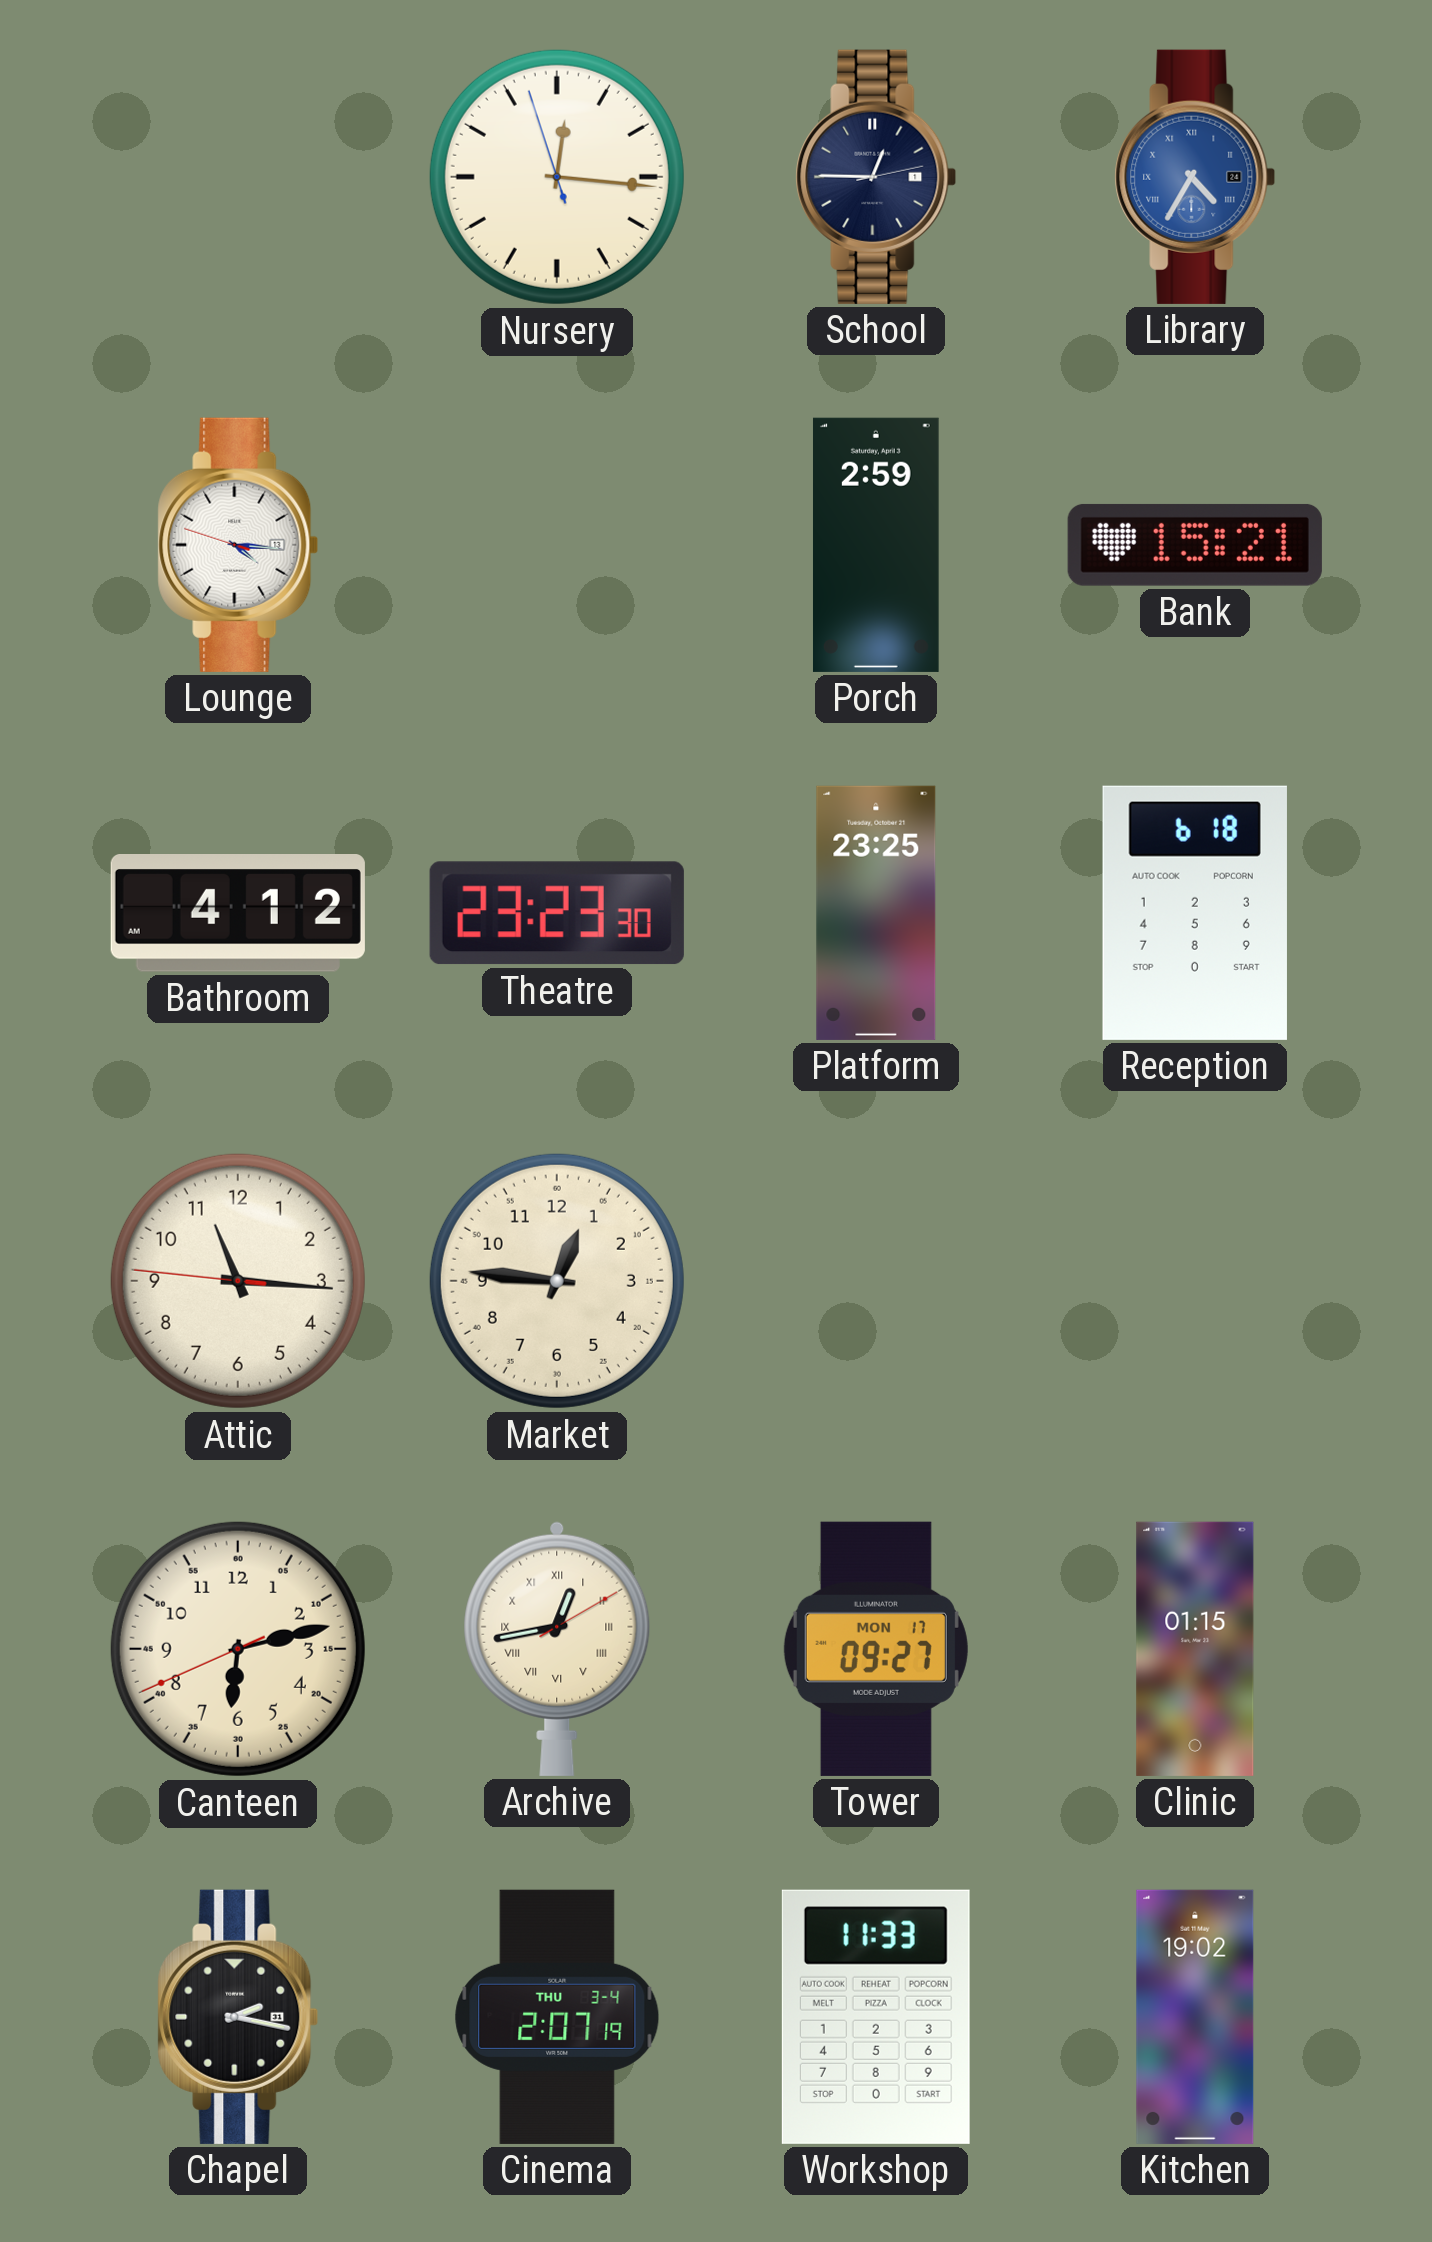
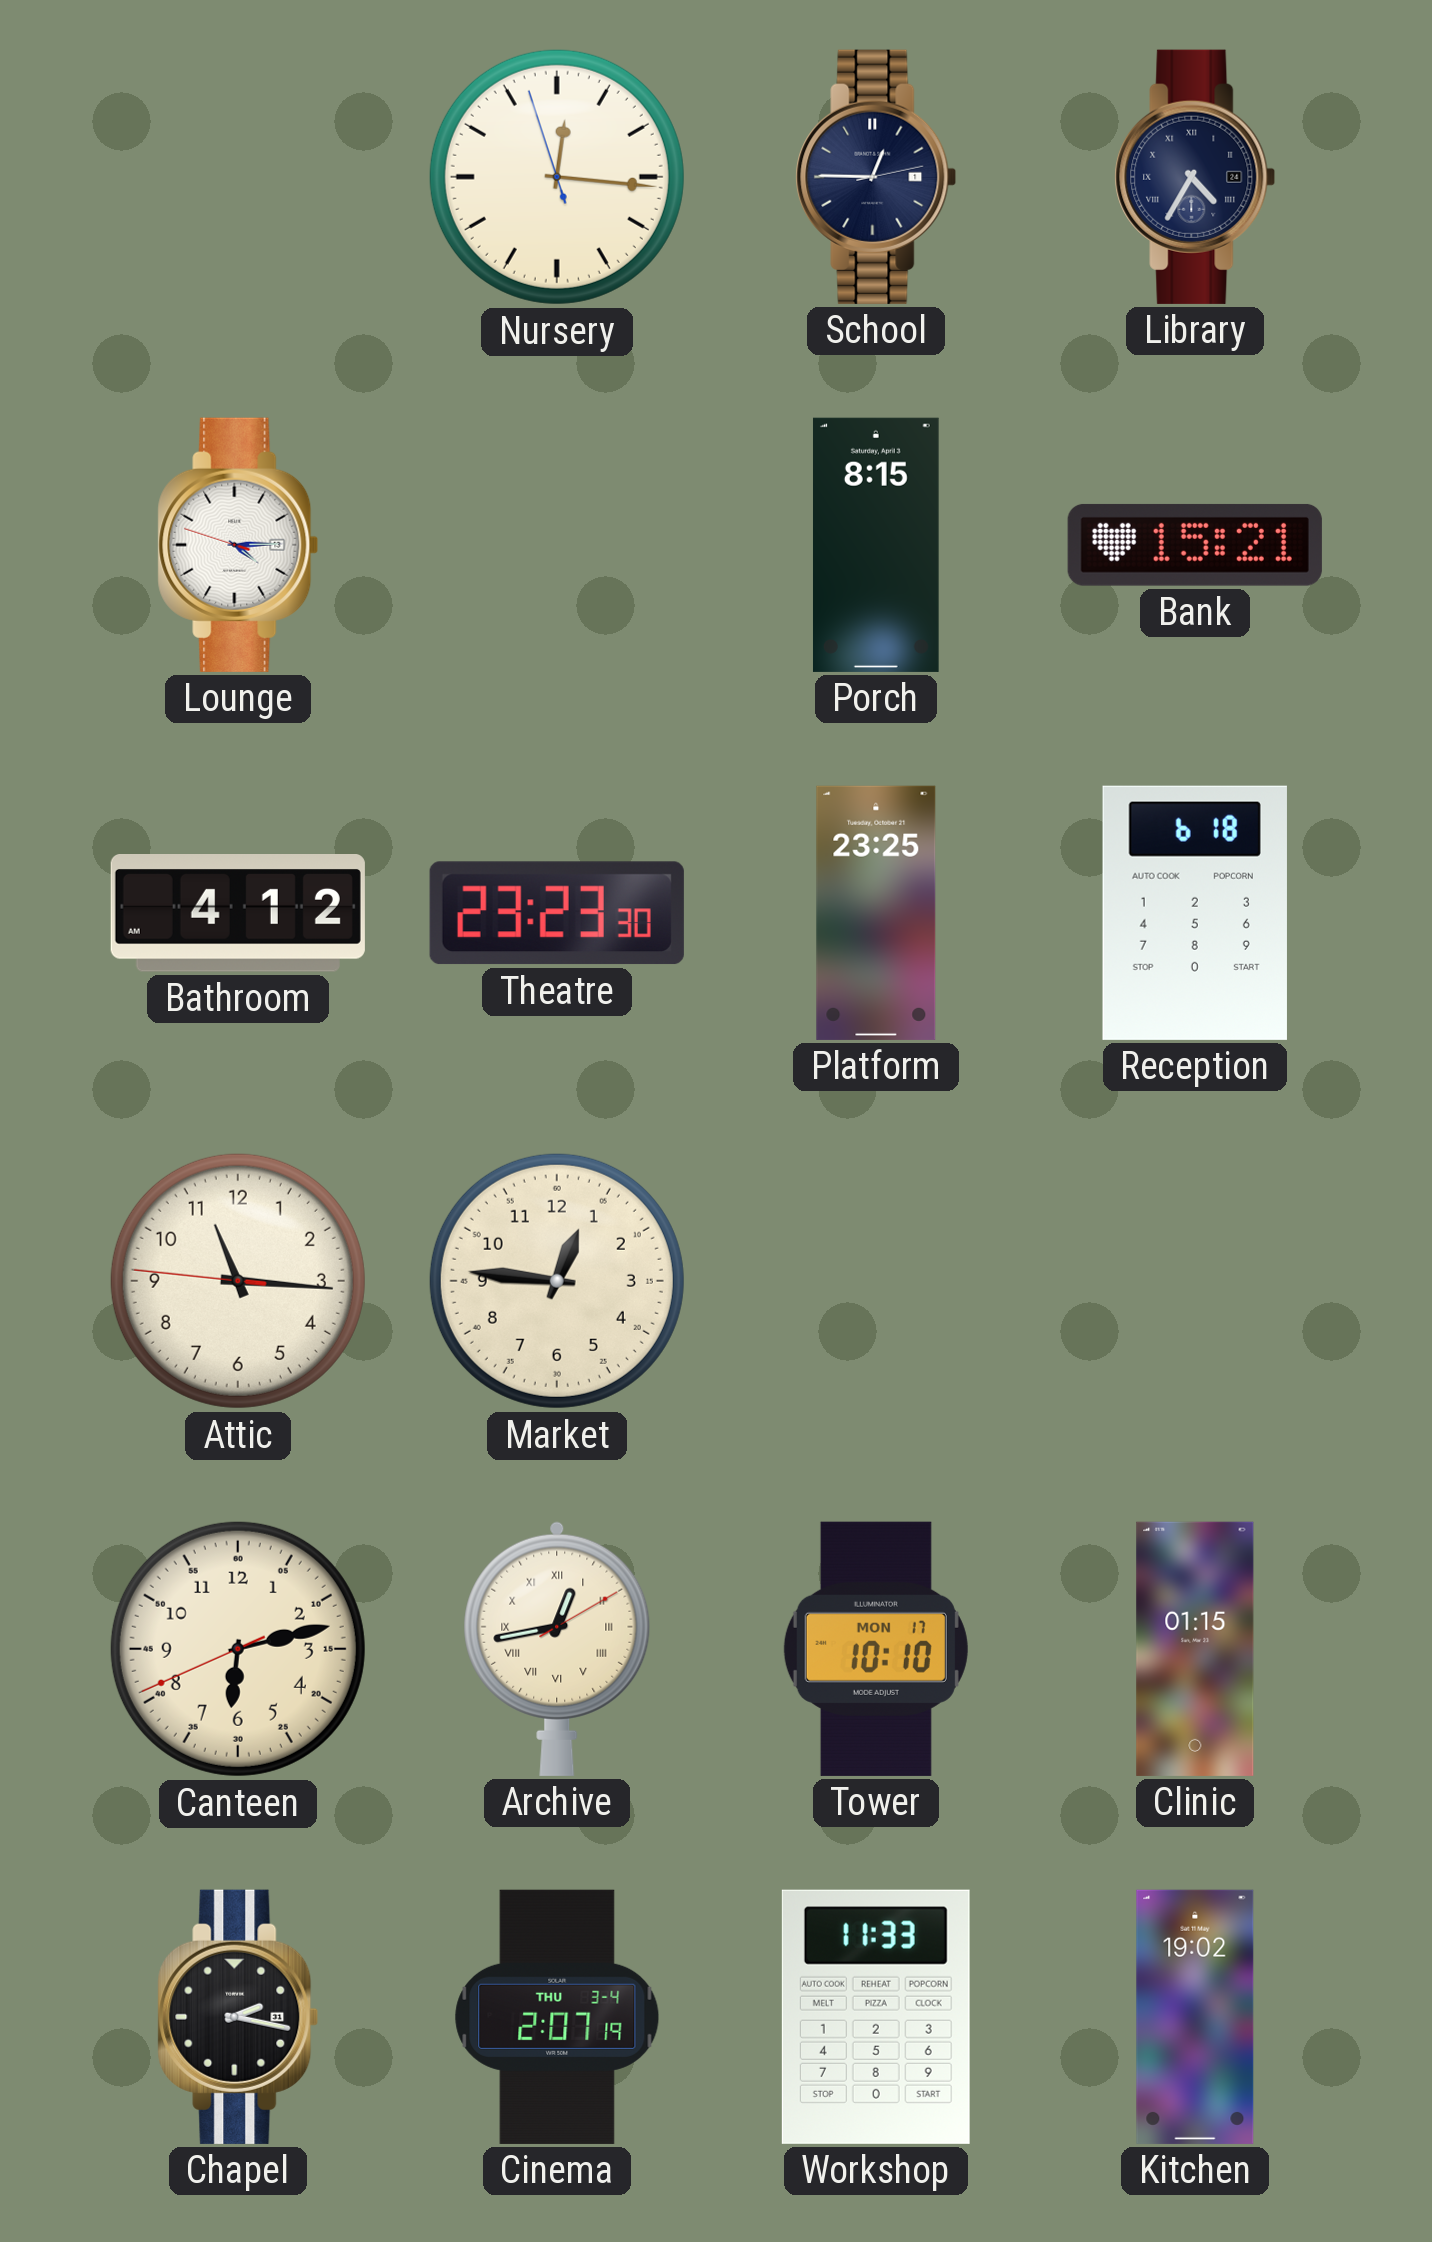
Library dial: blue -> navy (1195, 177)
Lounge: 4:15 -> 4:14 (238, 545)
Porch: 2:59 -> 8:15 (876, 545)
Tower: 09:27 -> 10:10 (876, 1649)
